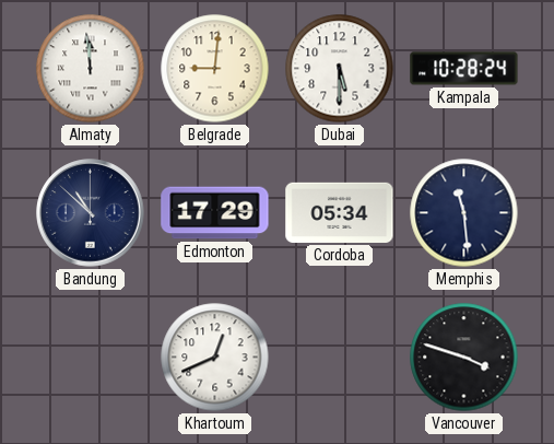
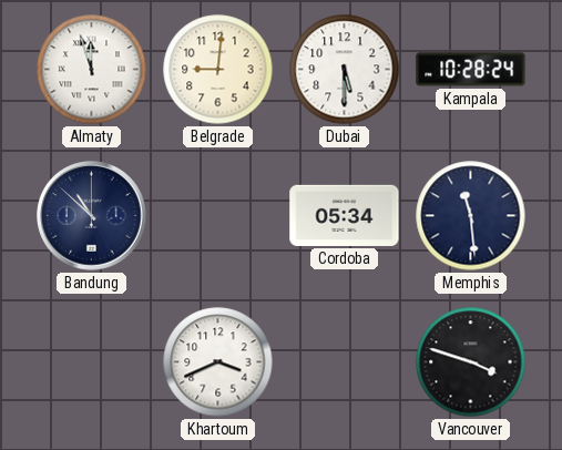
Almaty: 11:59 -> 11:57 (92, 70)
Edmonton: 17:29 -> none (215, 213)
Khartoum: 12:41 -> 3:41 (218, 362)
